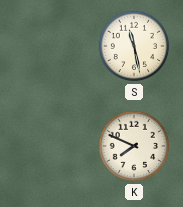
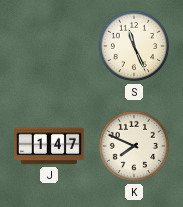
S: 11:28 -> 11:26 (134, 46)
J: none -> 1:47 (50, 146)
